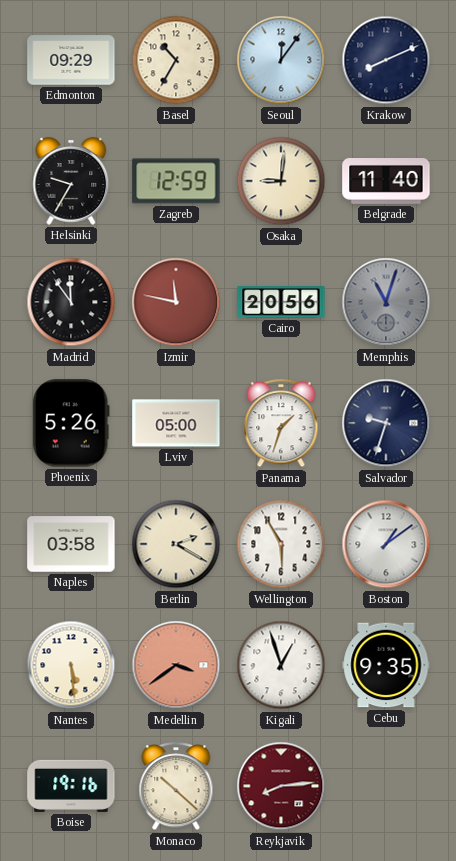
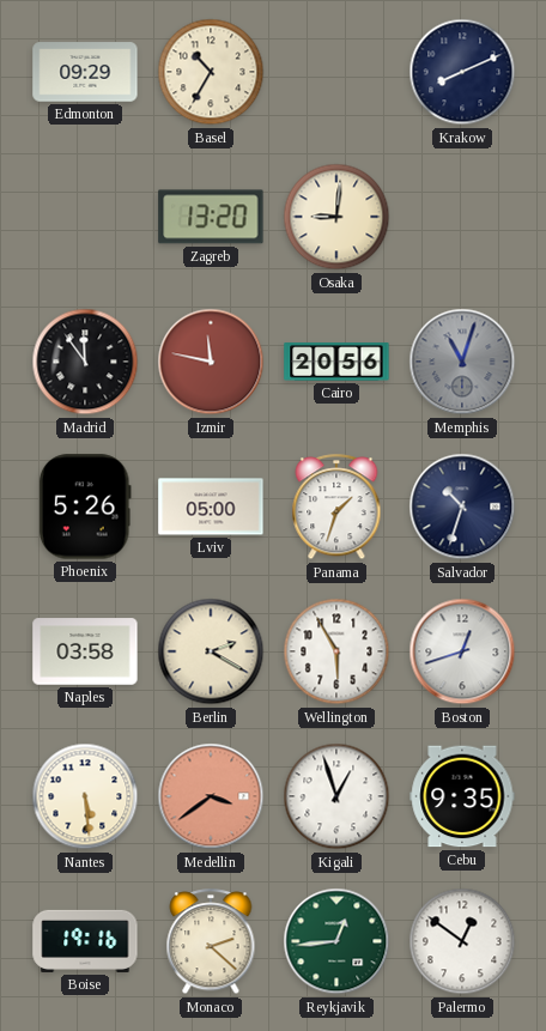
Seoul: 12:06 -> none (281, 60)
Helsinki: 9:35 -> none (71, 181)
Zagreb: 12:59 -> 13:20 (211, 217)
Belgrade: 11:40 -> none (386, 182)
Salvador: 9:33 -> 10:33 (462, 507)
Boston: 1:09 -> 12:42 (462, 651)
Monaco: 10:22 -> 2:22 (211, 942)
Reykjavik: 8:14 -> 12:44 (336, 941)
Reykjavik dial: burgundy -> green (336, 941)
Palermo: none -> 12:51 (462, 941)
